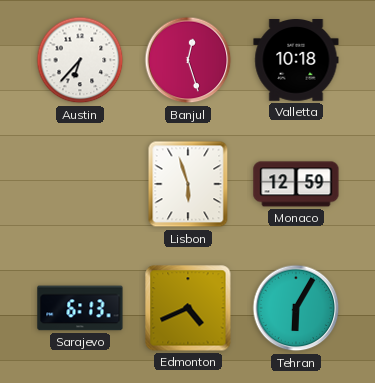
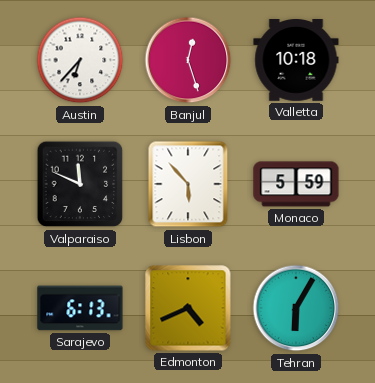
Valparaiso: none -> 11:49 (80, 184)
Lisbon: 5:57 -> 5:53 (188, 184)
Monaco: 12:59 -> 5:59 (296, 184)
